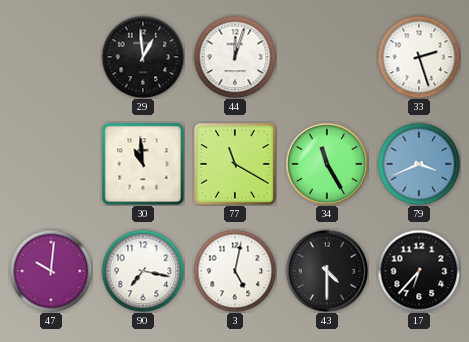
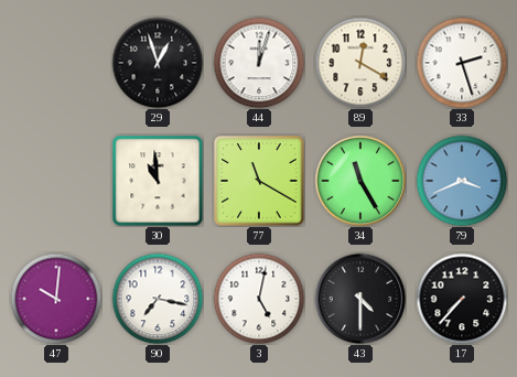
29: 12:59 -> 12:57 (158, 63)
89: none -> 12:20 (360, 63)
17: 6:37 -> 7:37 (462, 299)
